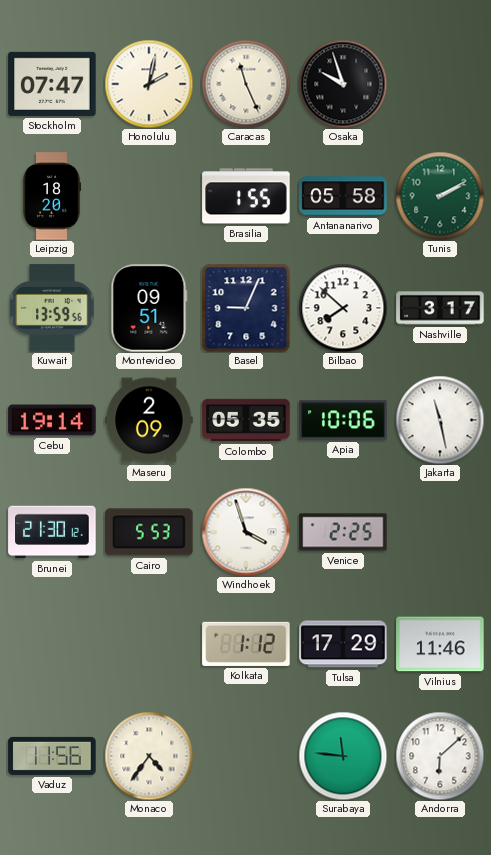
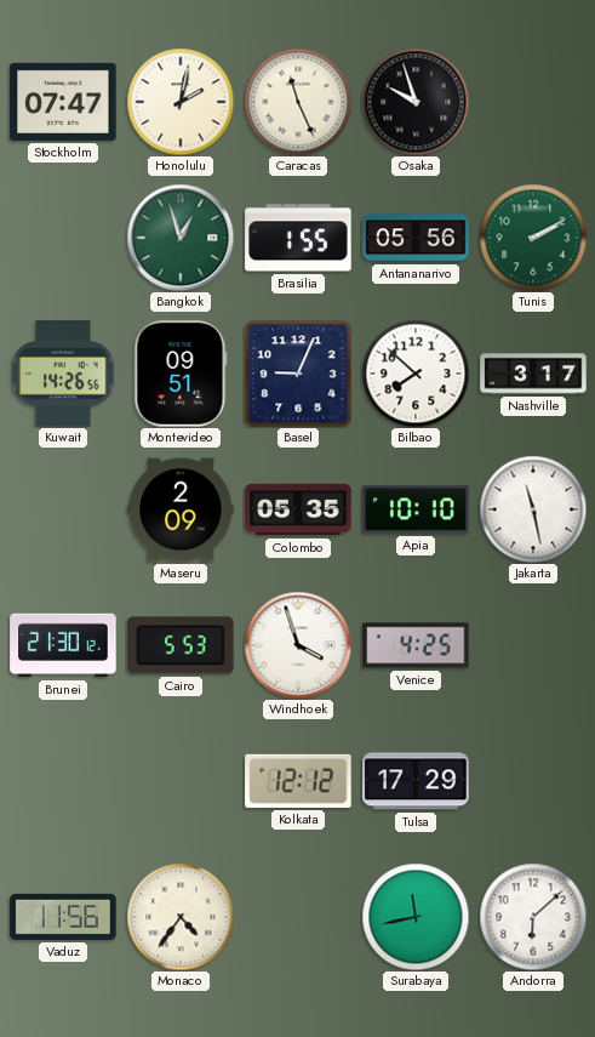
Leipzig: 18:20 -> none (52, 196)
Bangkok: none -> 12:57 (181, 238)
Antananarivo: 05:58 -> 05:56 (416, 238)
Kuwait: 13:59 -> 14:26 (63, 374)
Cebu: 19:14 -> none (52, 420)
Apia: 10:06 -> 10:10 (416, 509)
Venice: 2:25 -> 4:25 (416, 645)
Kolkata: 1:12 -> 12:12 (298, 781)
Vilnius: 11:46 -> none (440, 644)
Surabaya: 11:46 -> 11:43 (416, 917)
